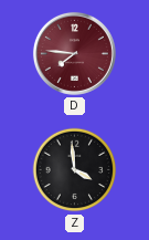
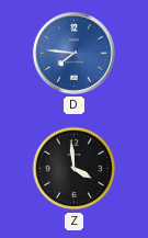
D dial: burgundy -> blue (73, 53)
